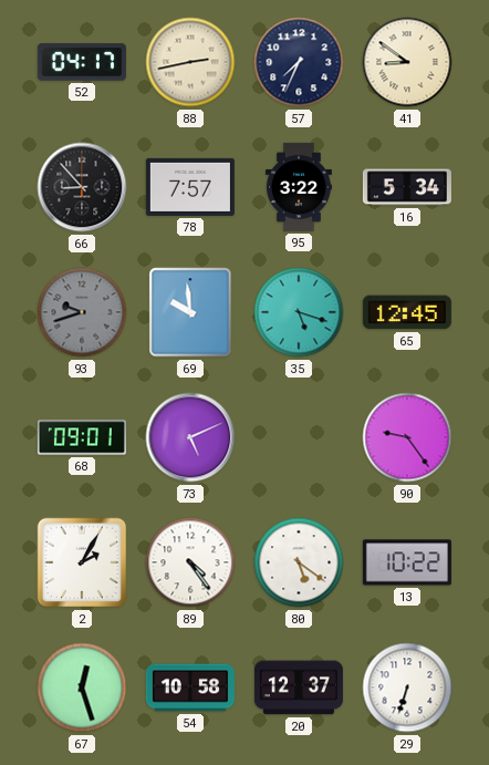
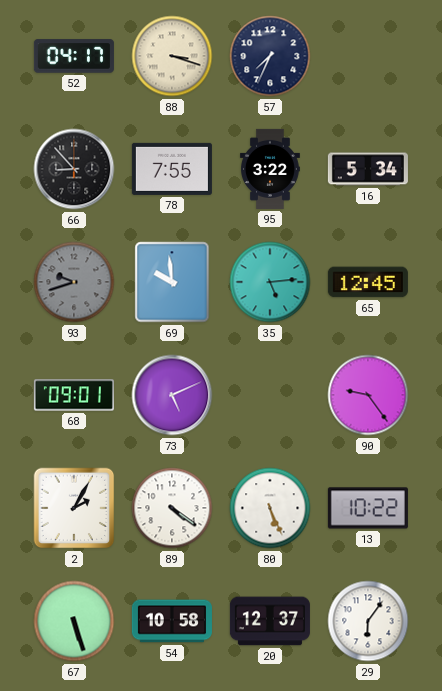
88: 2:43 -> 3:18 (172, 56)
41: 8:51 -> none (407, 62)
78: 7:57 -> 7:55 (172, 169)
35: 5:18 -> 5:14 (270, 282)
89: 4:24 -> 4:21 (172, 508)
80: 5:21 -> 5:26 (270, 508)
67: 12:27 -> 5:27 (74, 621)
29: 6:33 -> 6:06 (368, 621)
